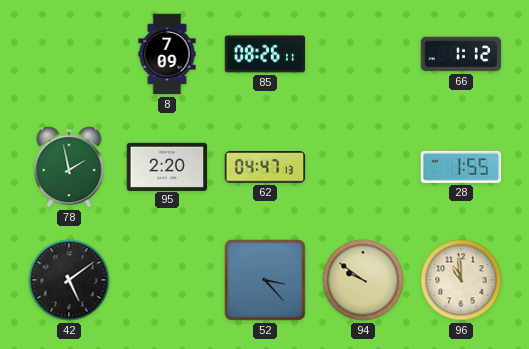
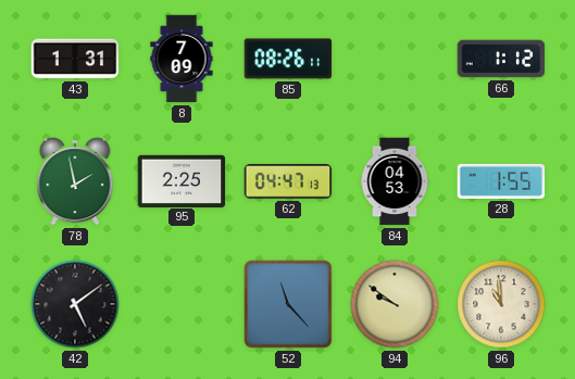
43: none -> 1:31 (75, 59)
95: 2:20 -> 2:25 (182, 180)
84: none -> 04:53 (395, 181)
52: 3:23 -> 11:23 (288, 304)
